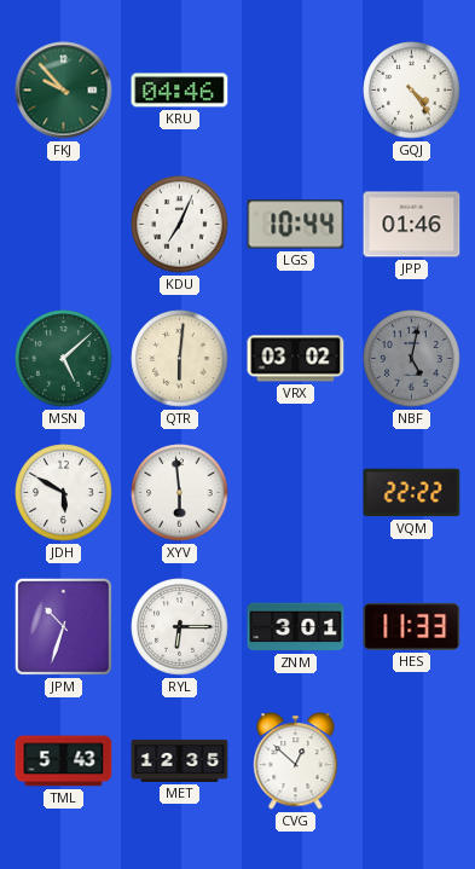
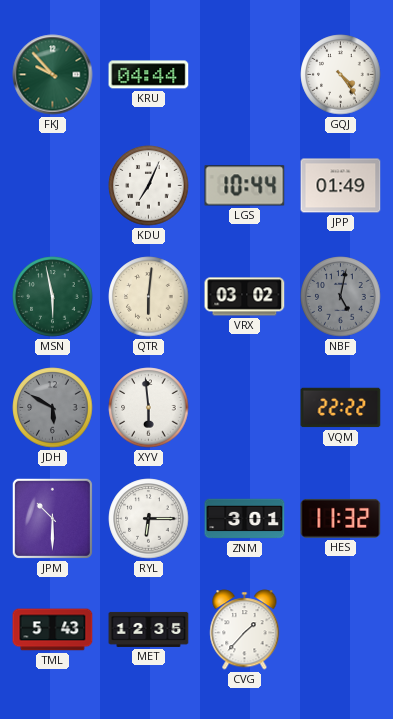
KRU: 04:46 -> 04:44 (149, 75)
JPP: 01:46 -> 01:49 (341, 186)
MSN: 5:08 -> 5:58 (53, 297)
JDH dial: white -> grey (53, 408)
JPM: 10:33 -> 10:30 (52, 518)
HES: 11:33 -> 11:32 (341, 518)
CVG: 12:52 -> 1:37 (245, 630)
